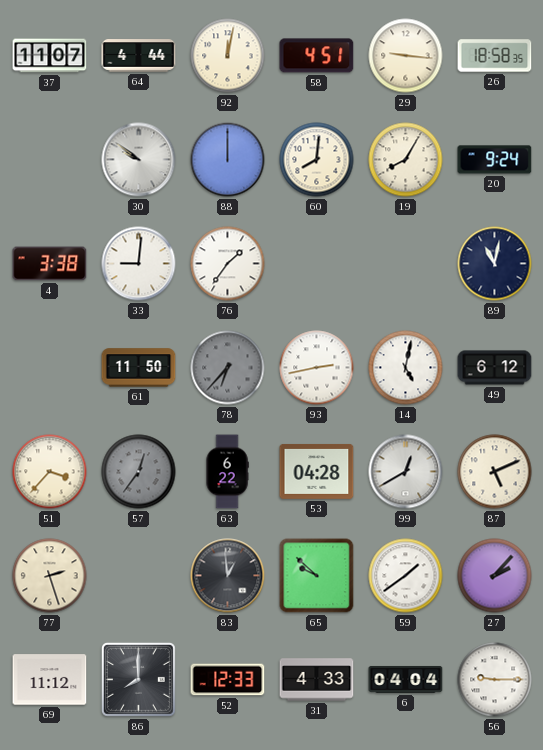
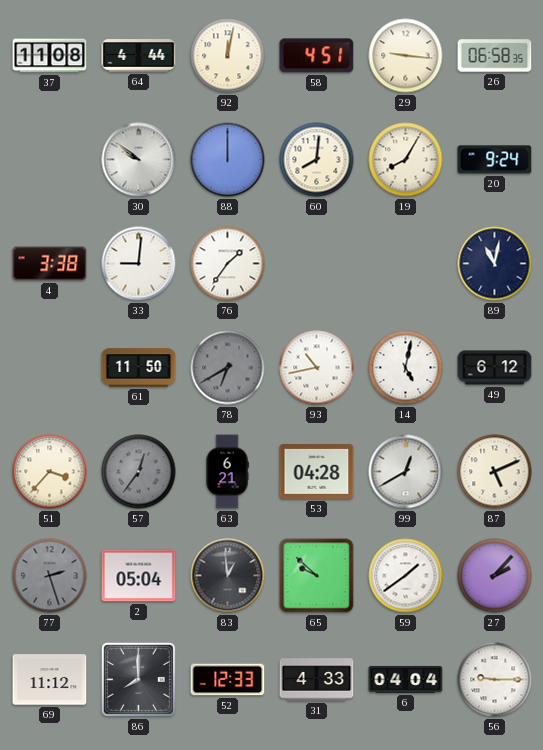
37: 11:07 -> 11:08 (50, 56)
26: 18:58 -> 06:58 (495, 56)
78: 6:37 -> 6:40 (228, 368)
93: 2:43 -> 10:43 (317, 368)
63: 6:22 -> 6:21 (227, 472)
77 dial: cream -> grey (50, 576)
2: none -> 05:04 (139, 576)
